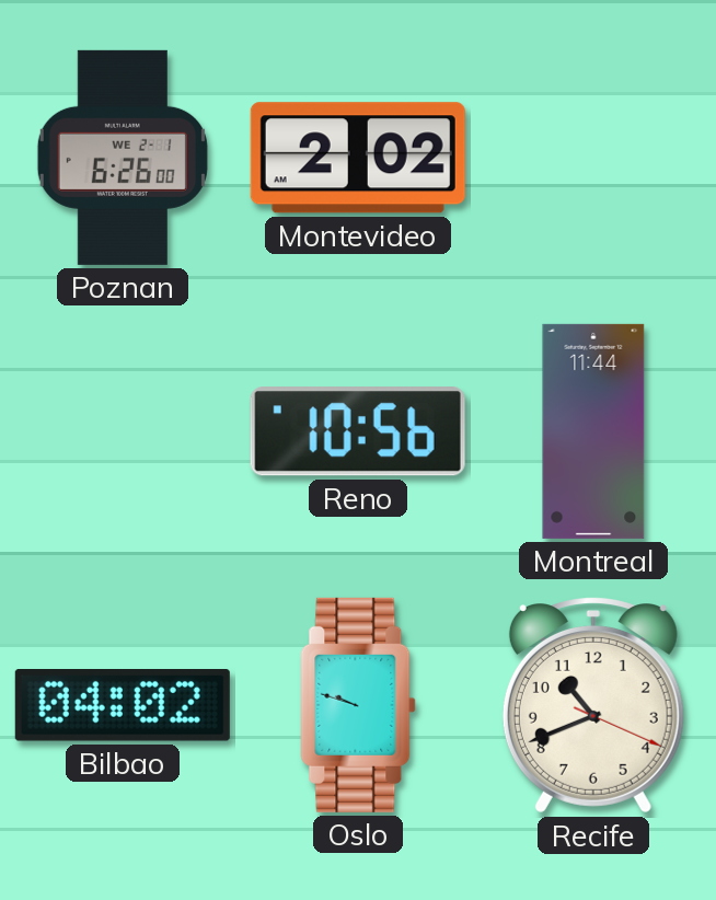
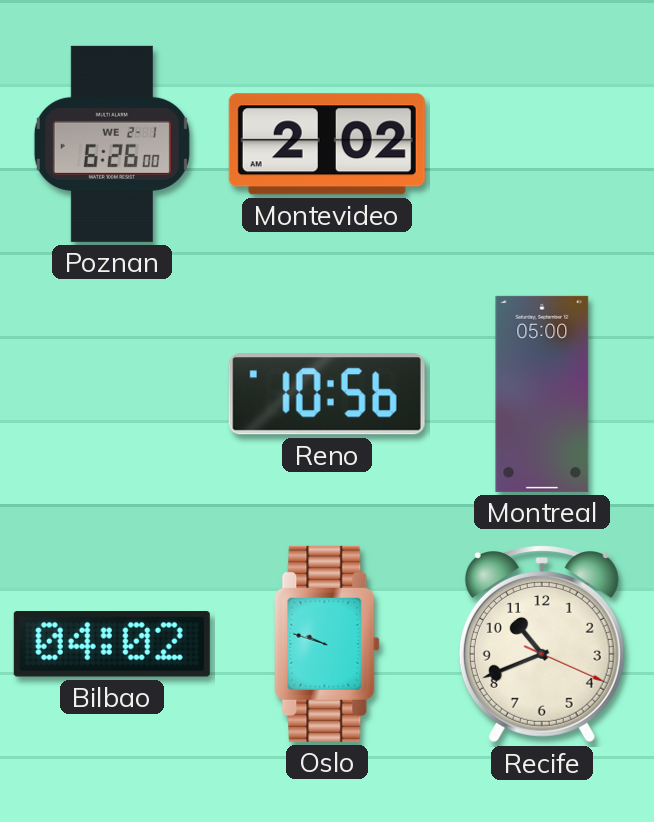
Montreal: 11:44 -> 05:00 (542, 394)
